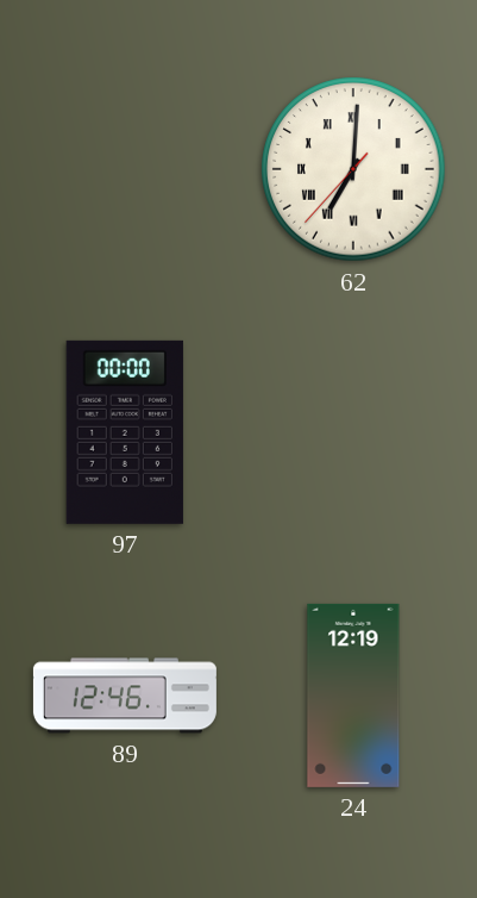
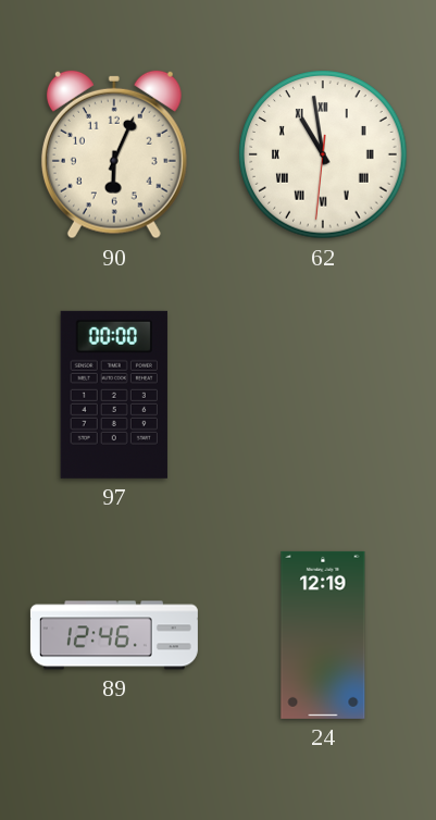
90: none -> 6:04 (114, 154)
62: 7:00 -> 10:58 (323, 154)
